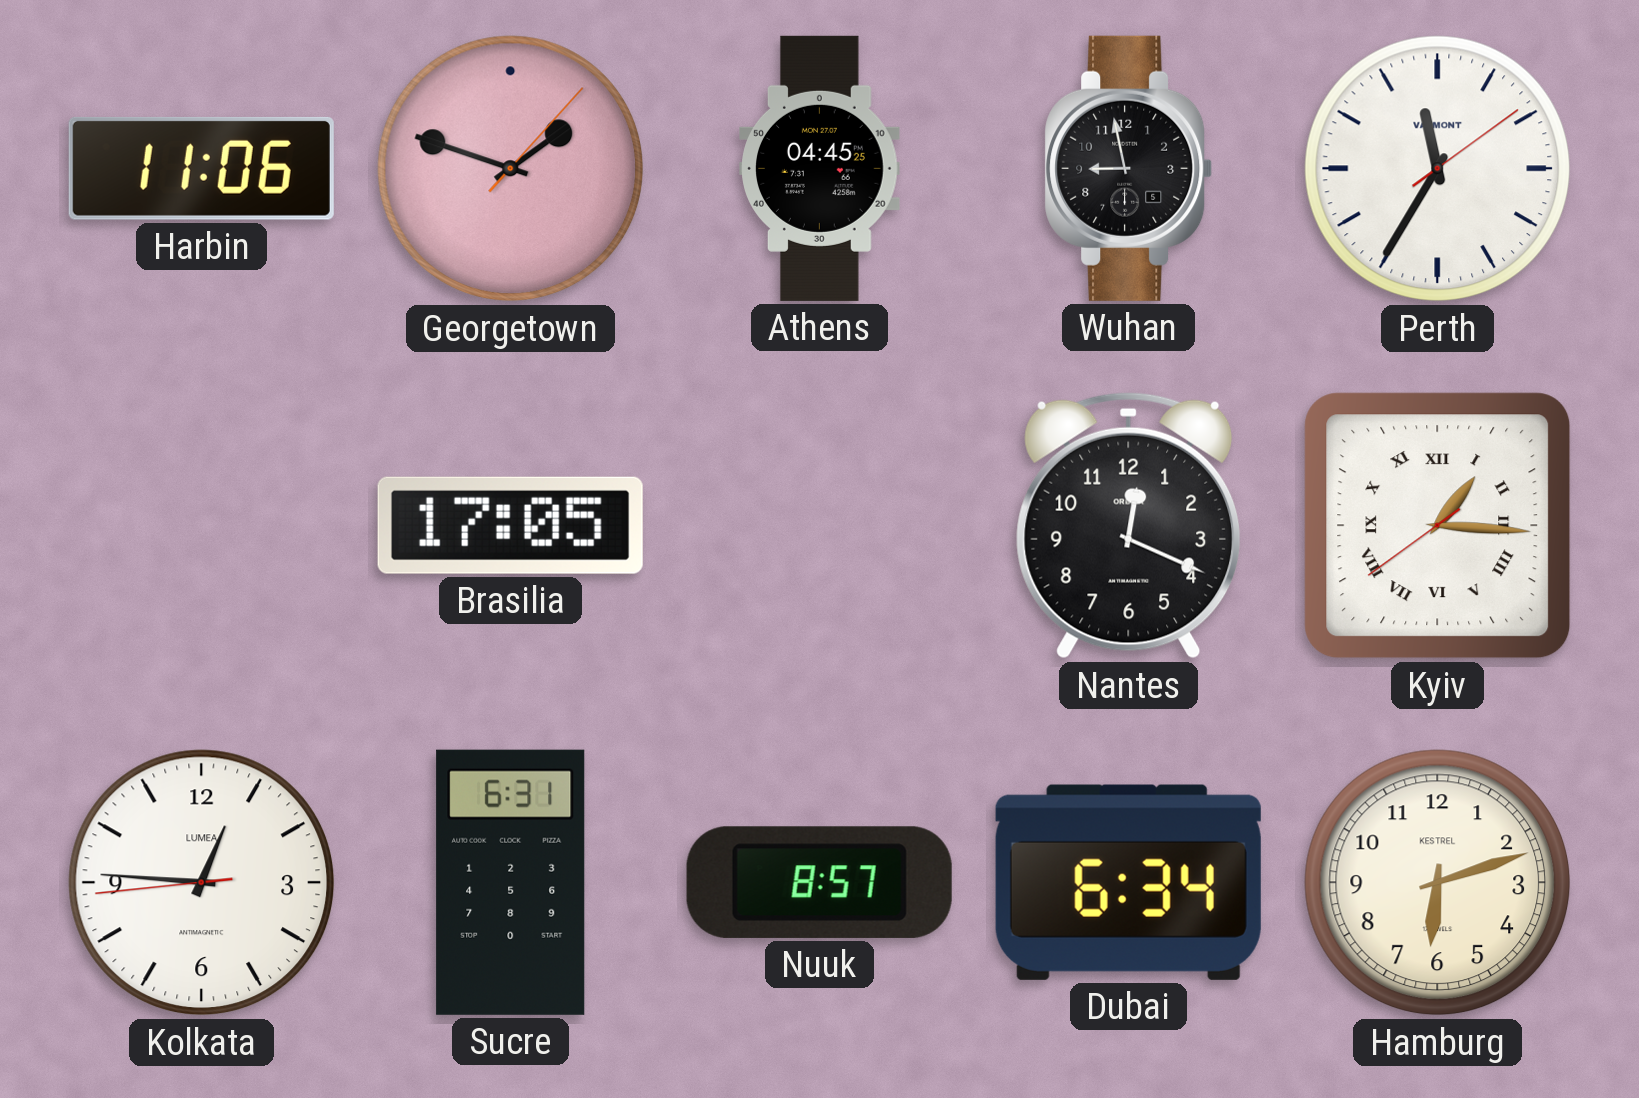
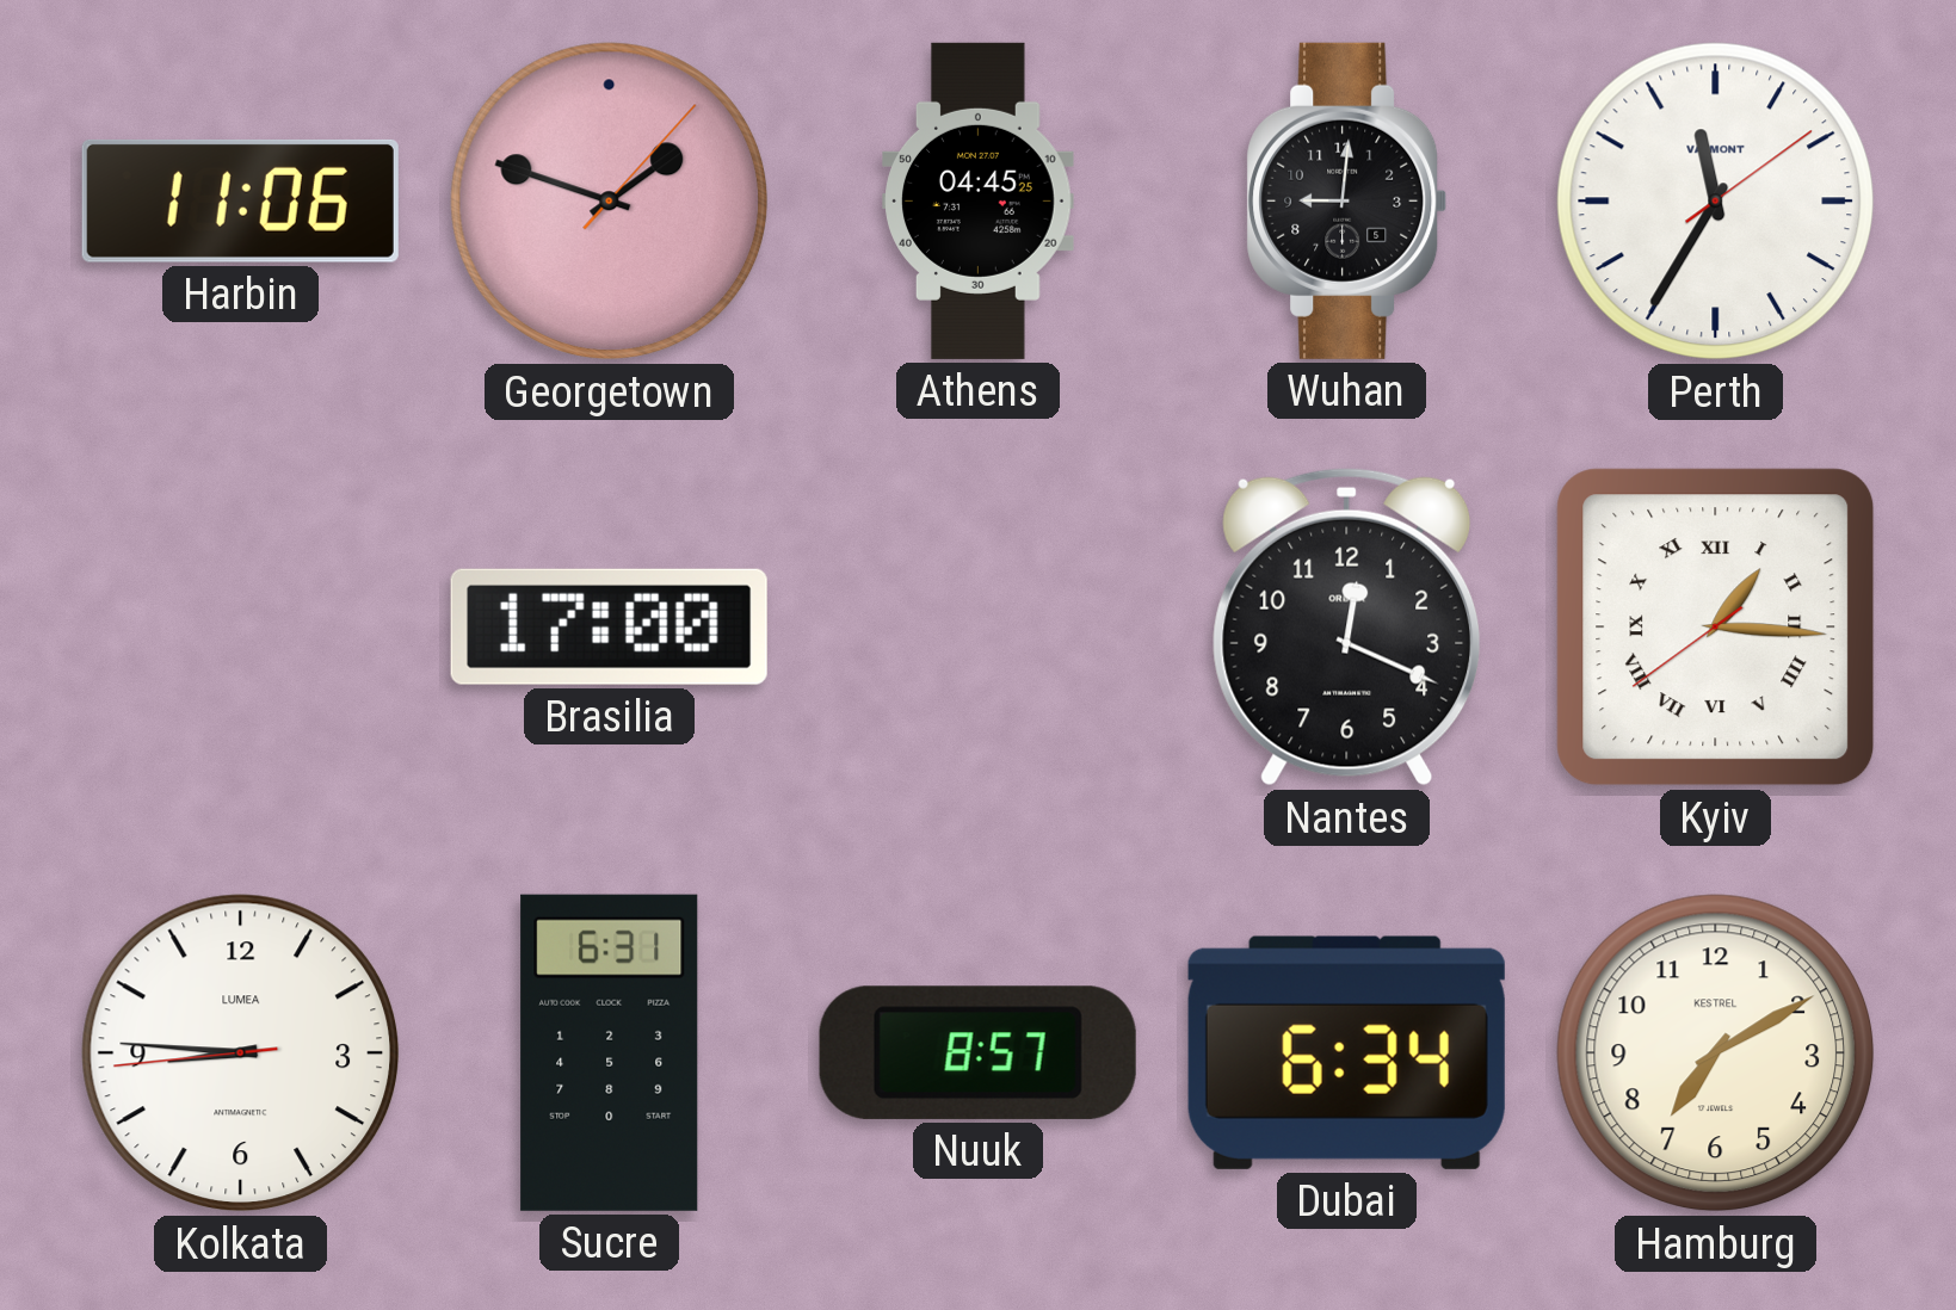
Wuhan: 8:58 -> 9:01 (1347, 200)
Brasilia: 17:05 -> 17:00 (609, 626)
Kolkata: 12:45 -> 8:45 (241, 1053)
Hamburg: 6:12 -> 7:10 (1716, 1053)
